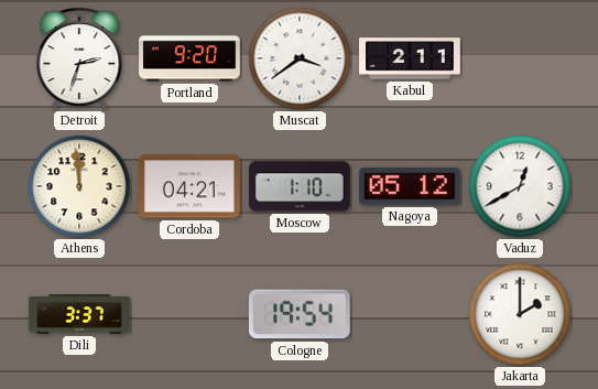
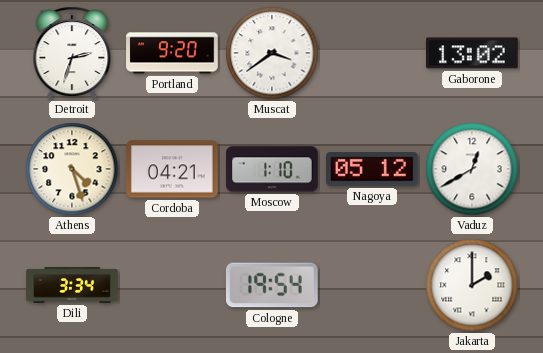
Kabul: 2:11 -> none (410, 58)
Gaborone: none -> 13:02 (473, 53)
Athens: 11:59 -> 4:27 (72, 169)
Dili: 3:37 -> 3:34 (72, 285)
